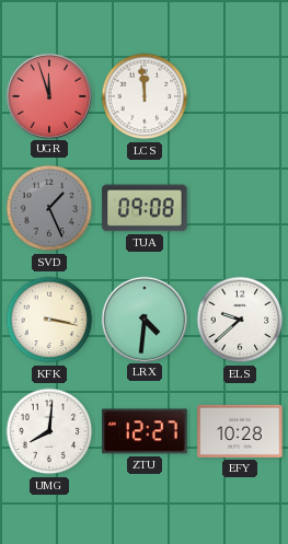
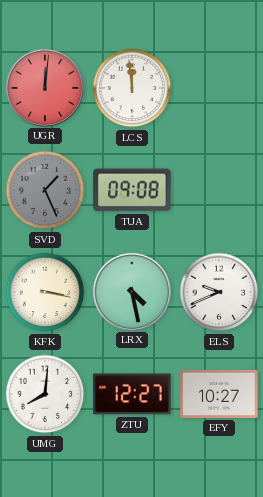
UGR: 11:57 -> 12:01 (44, 87)
LRX: 4:31 -> 4:28 (131, 291)
ELS: 9:38 -> 9:41 (219, 292)
EFY: 10:28 -> 10:27 (219, 394)
